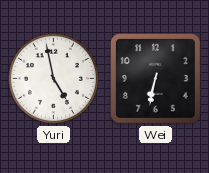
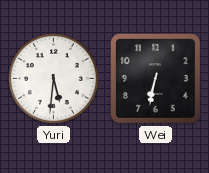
Yuri: 4:58 -> 5:31 (53, 78)
